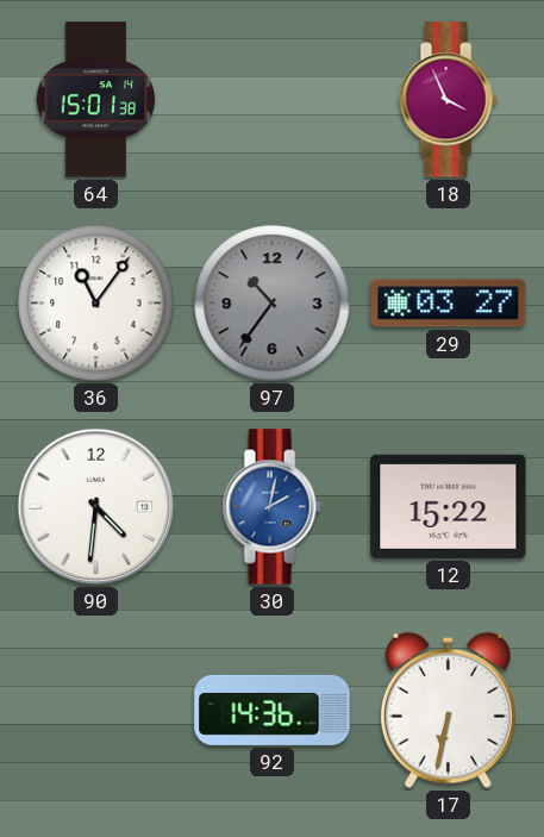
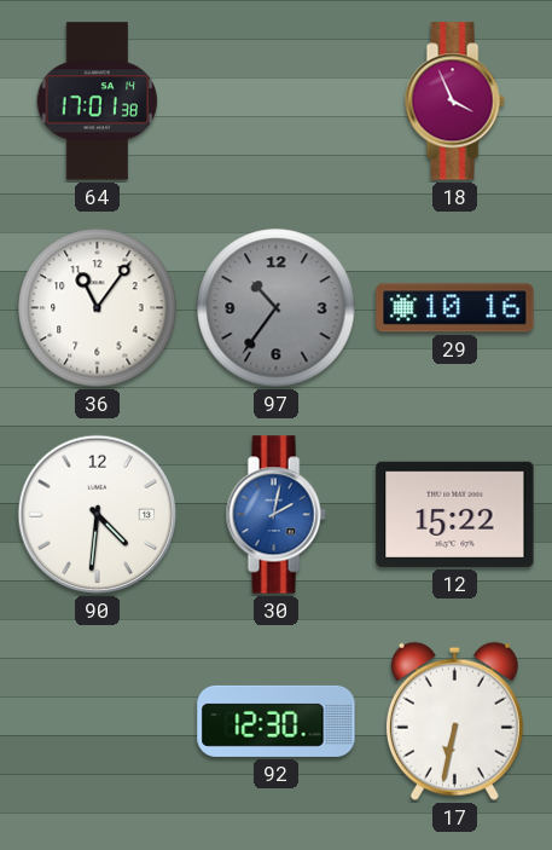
64: 15:01 -> 17:01 (98, 102)
29: 03:27 -> 10:16 (455, 308)
92: 14:36 -> 12:30 (277, 721)
